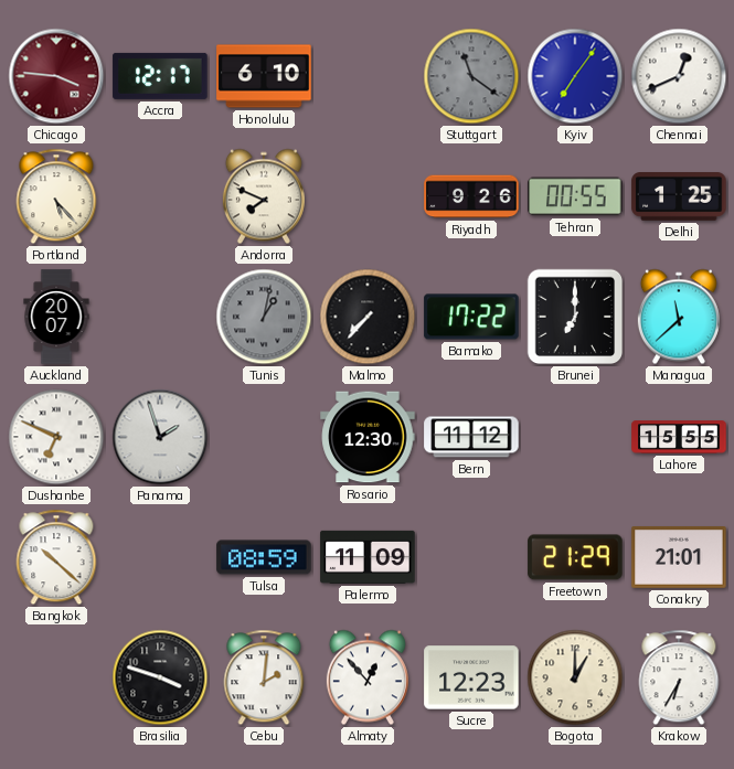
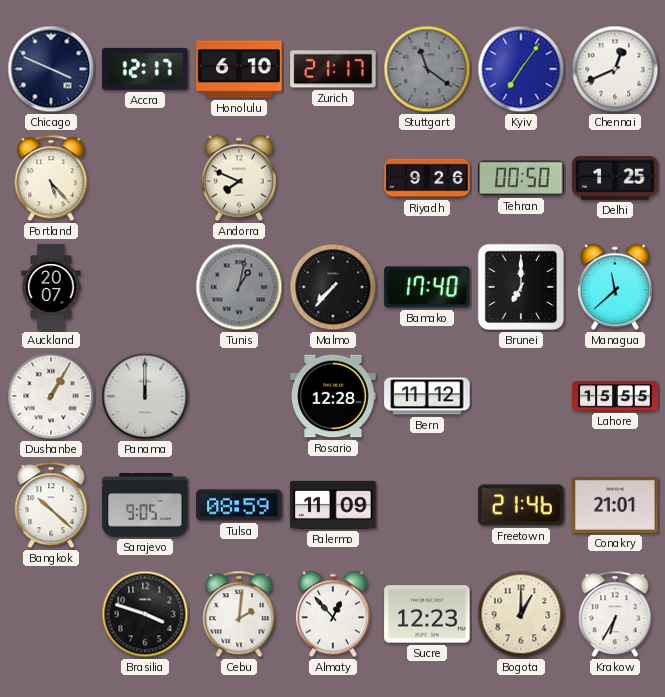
Chicago: 3:46 -> 3:49 (51, 69)
Chicago dial: burgundy -> navy (51, 69)
Zurich: none -> 21:17 (333, 69)
Tehran: 00:55 -> 00:50 (521, 178)
Bamako: 17:22 -> 17:40 (427, 287)
Dushanbe: 6:49 -> 1:05 (51, 396)
Panama: 1:57 -> 12:00 (145, 396)
Rosario: 12:30 -> 12:28 (333, 396)
Sarajevo: none -> 9:05 (145, 506)
Freetown: 21:29 -> 21:46 (521, 505)
